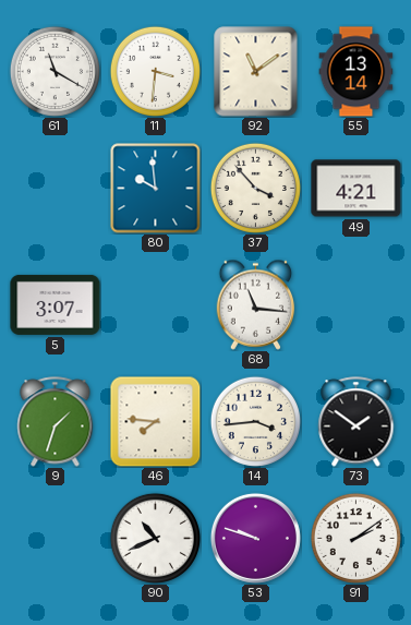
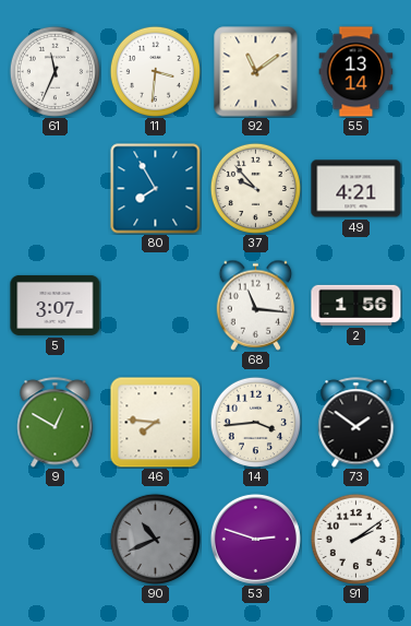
61: 11:20 -> 11:34 (55, 71)
80: 9:59 -> 7:55 (156, 189)
37: 3:53 -> 9:53 (255, 188)
2: none -> 1:56 (356, 305)
9: 1:33 -> 12:50 (56, 423)
90 dial: white -> grey (155, 539)
53: 9:48 -> 2:48 (255, 539)
